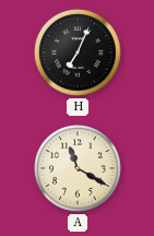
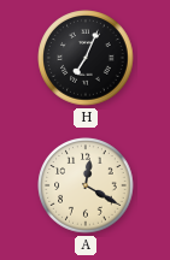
A: 11:20 -> 12:20 (86, 185)
